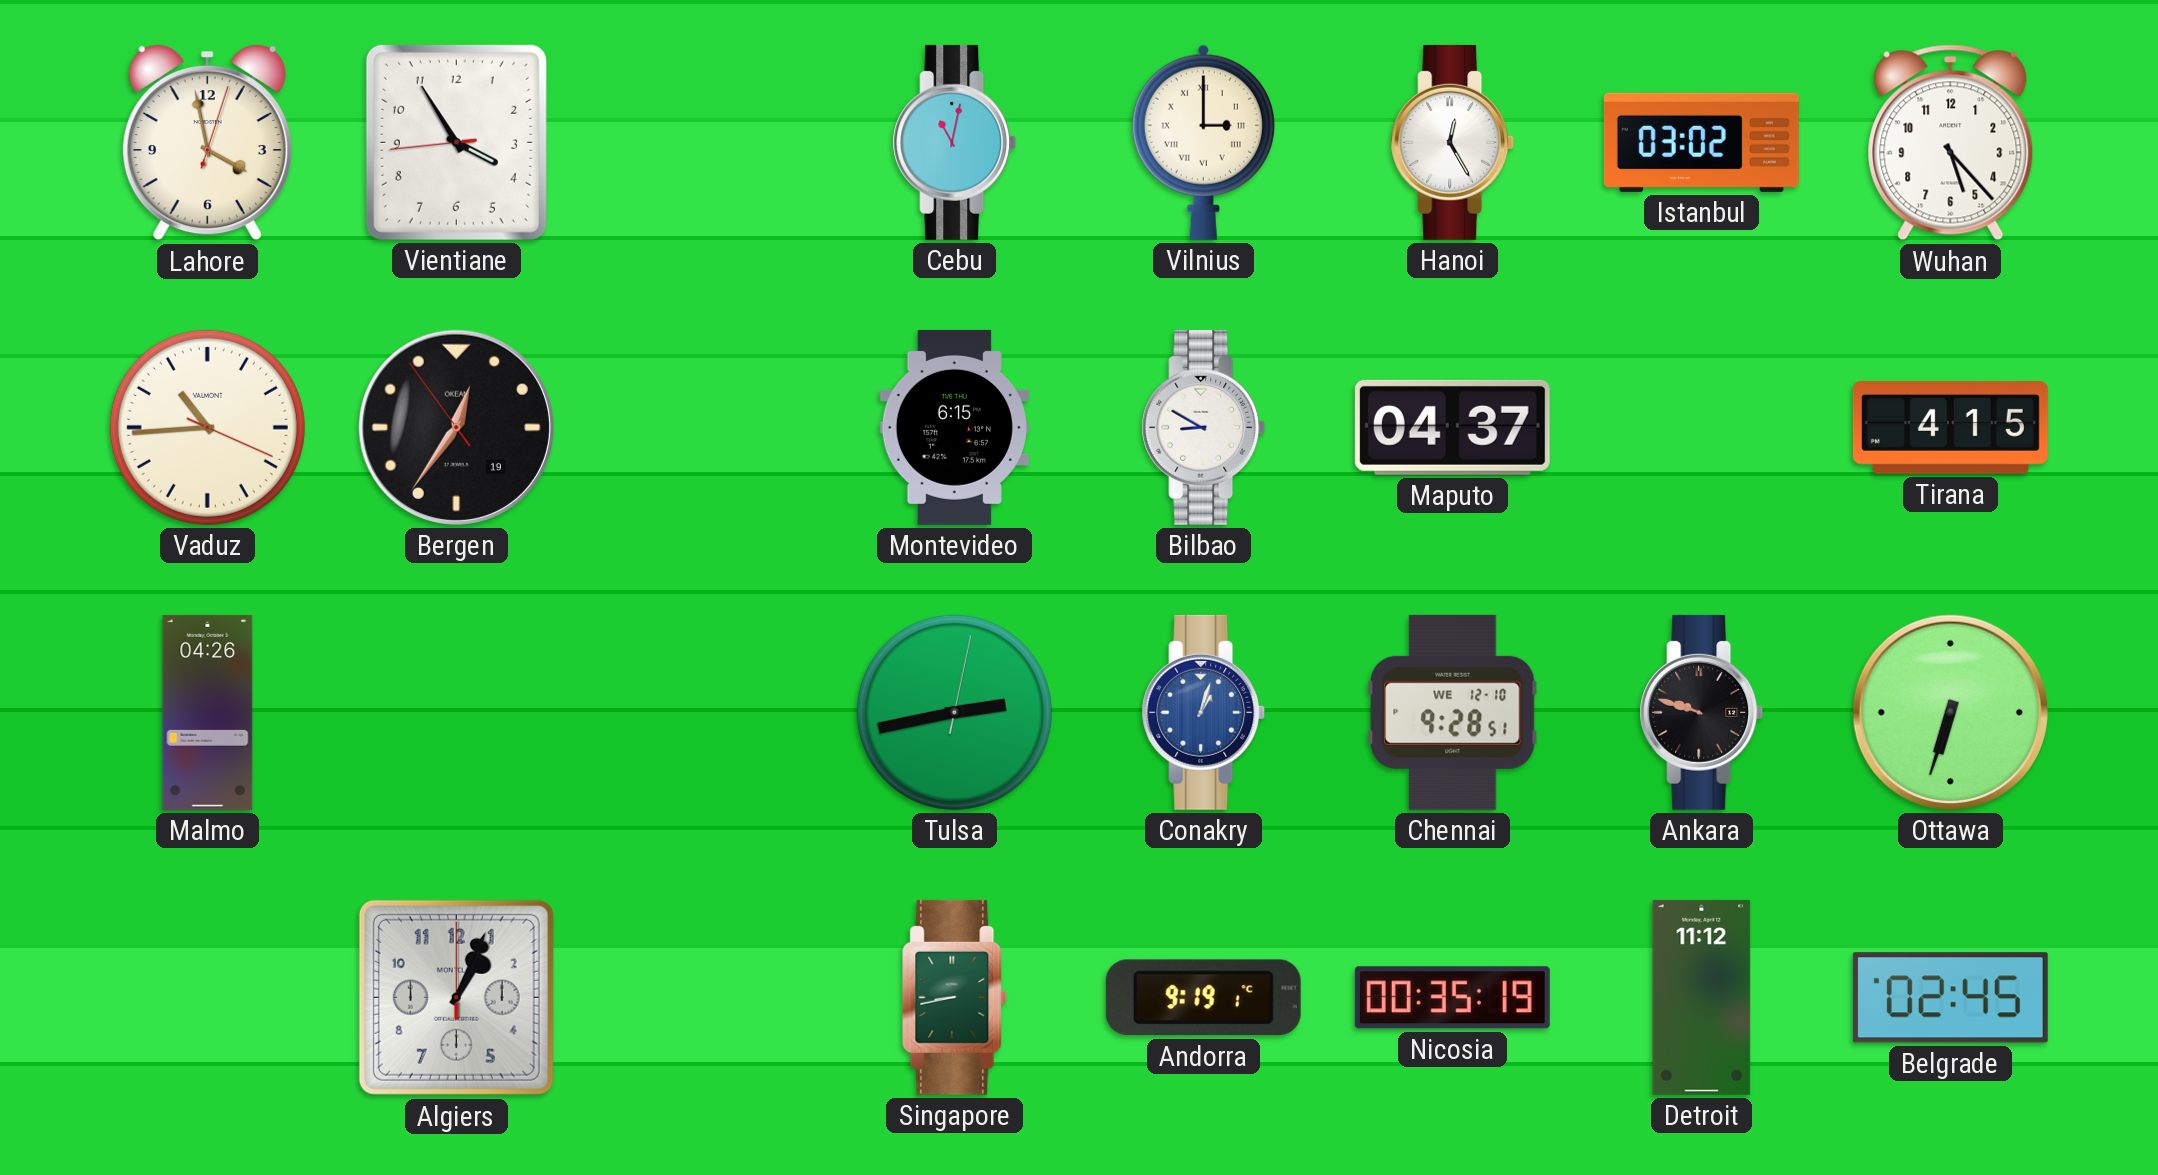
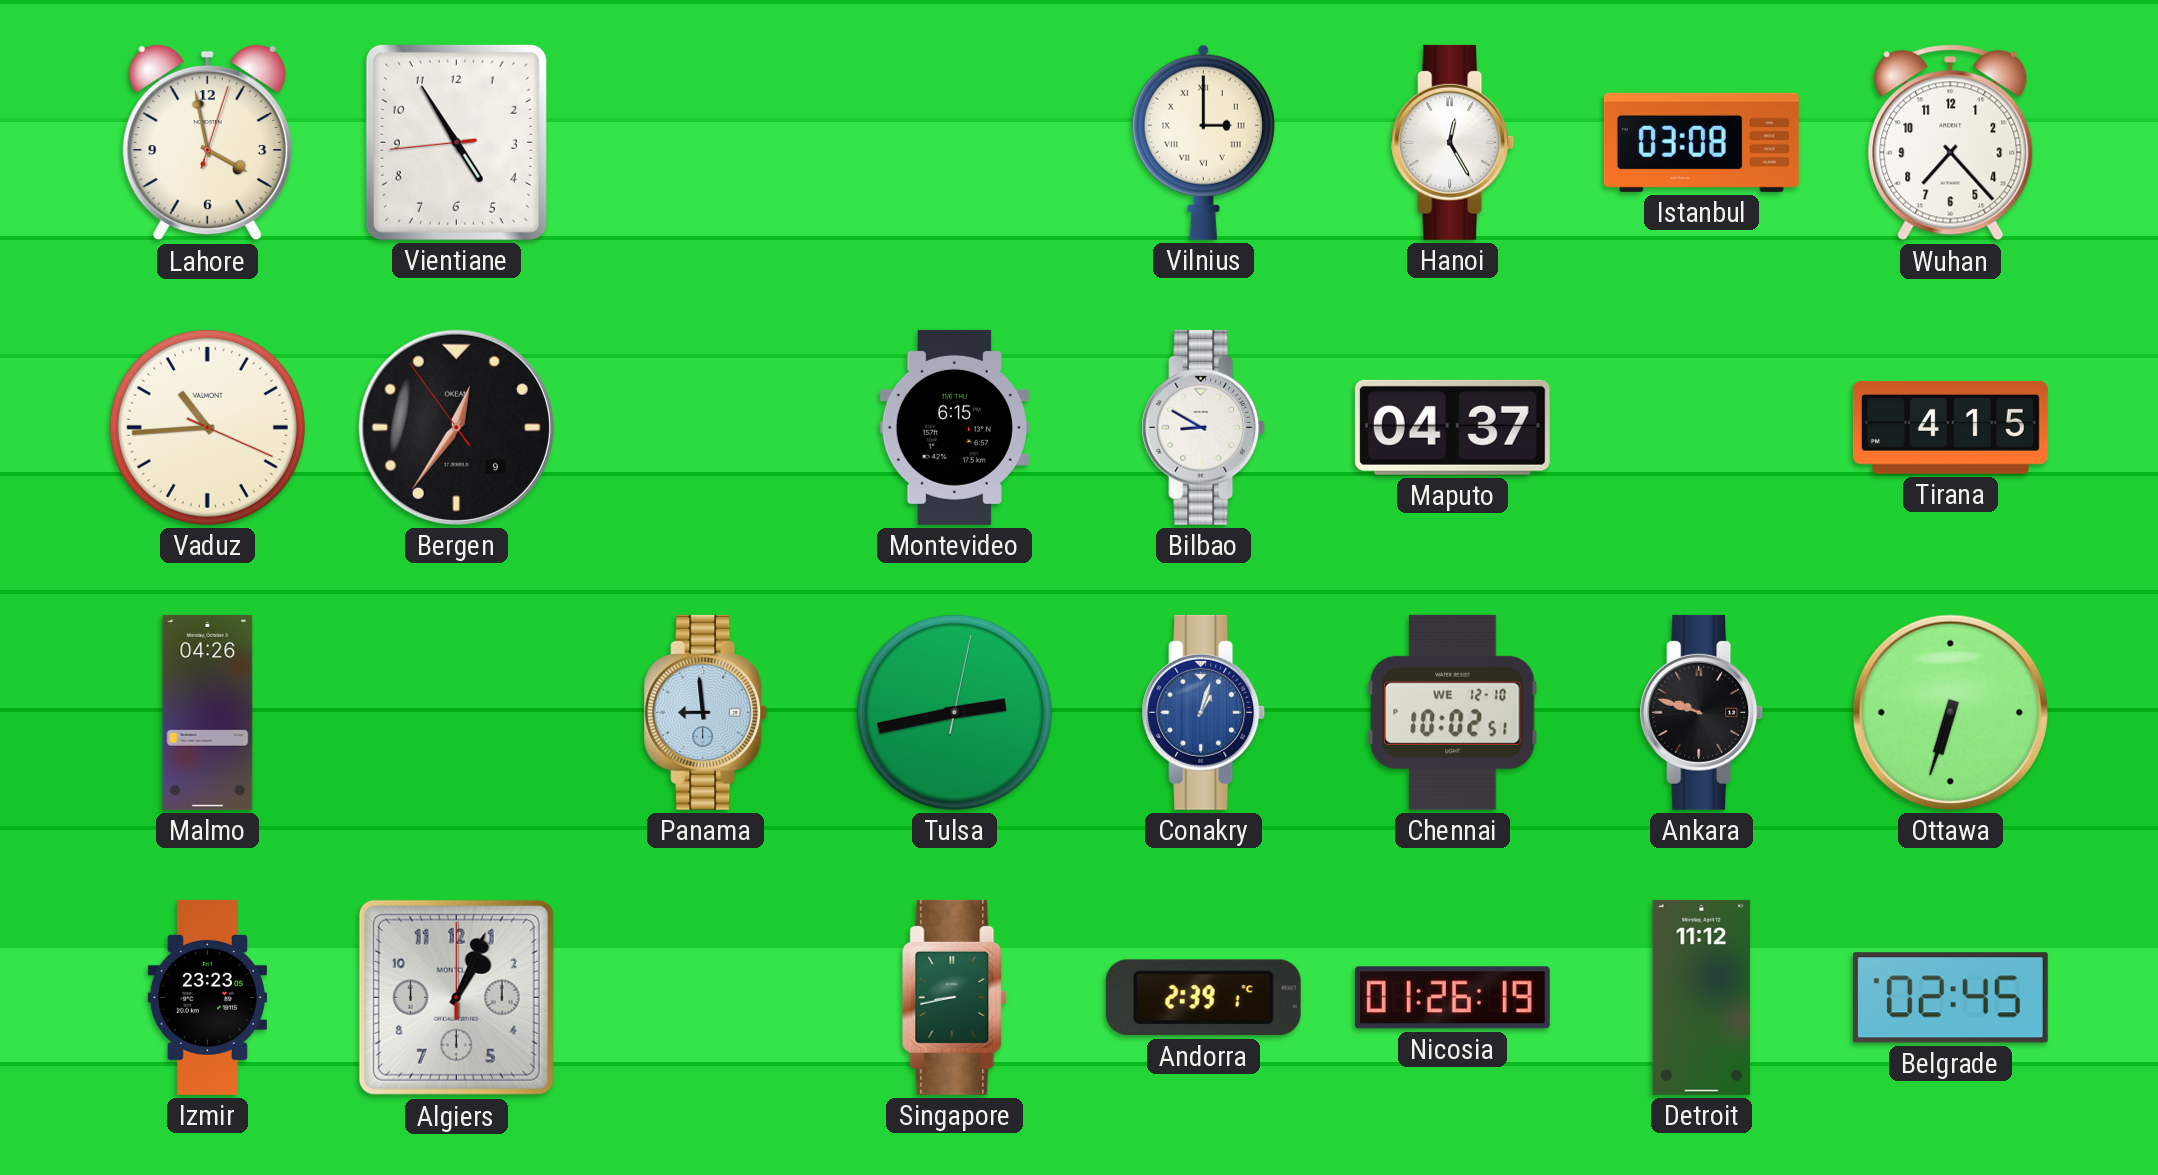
Vientiane: 3:54 -> 4:54 (456, 142)
Cebu: 11:02 -> none (955, 142)
Istanbul: 03:02 -> 03:08 (1701, 142)
Wuhan: 5:23 -> 7:23 (1951, 143)
Bergen date: 19 -> 9 (456, 427)
Panama: none -> 8:59 (706, 712)
Chennai: 9:28 -> 10:02 (1453, 712)
Izmir: none -> 23:23 (207, 997)
Andorra: 9:19 -> 2:39 (1203, 998)
Nicosia: 00:35 -> 01:26 (1452, 998)
